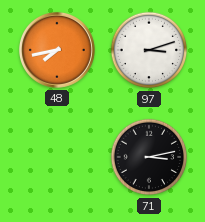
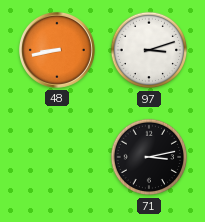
48: 7:43 -> 8:43 (57, 50)
